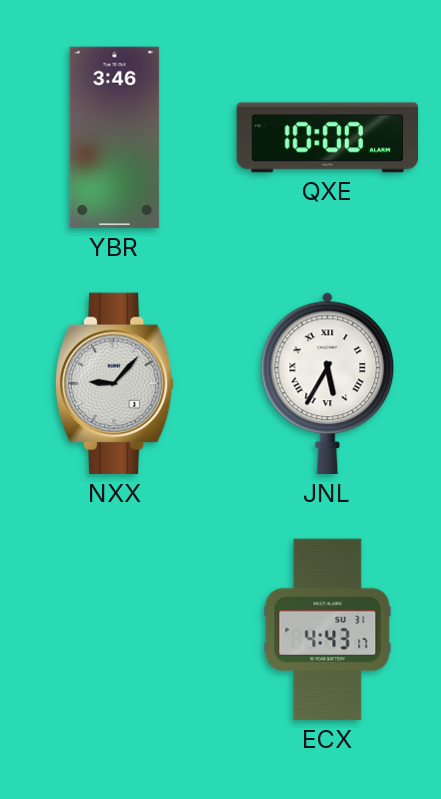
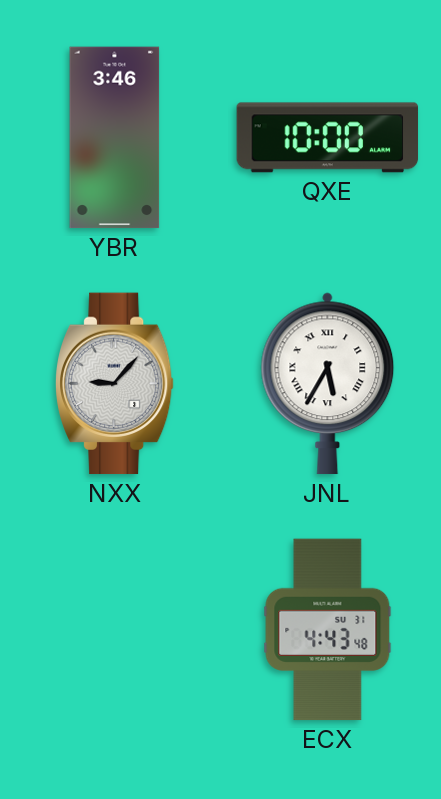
ECX: 4:43:17 -> 4:43:48 (328, 630)
